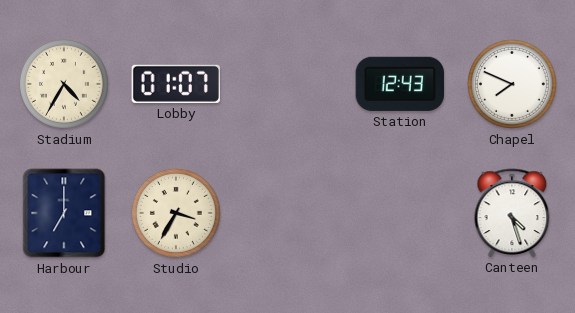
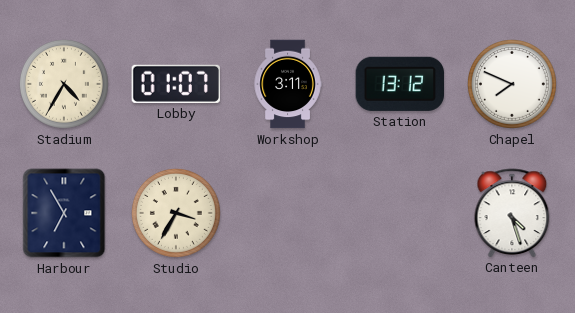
Workshop: none -> 3:11 (288, 84)
Station: 12:43 -> 13:12 (400, 84)
Harbour: 7:00 -> 6:55 (64, 213)
